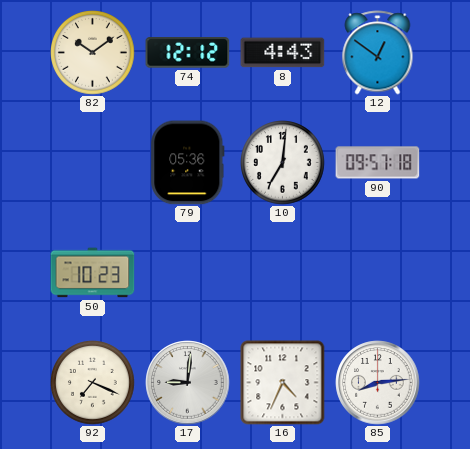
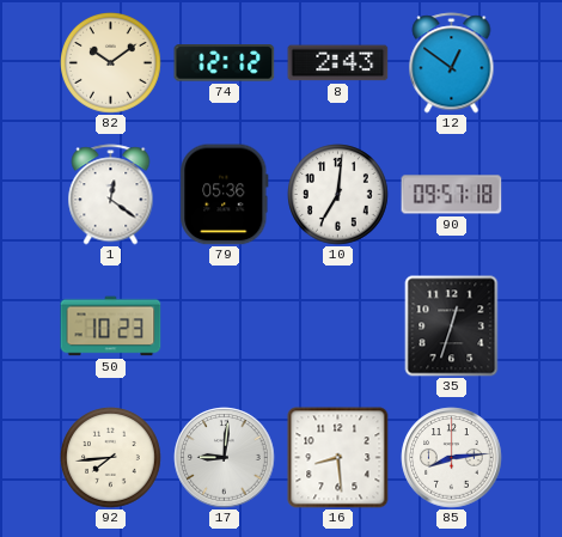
8: 4:43 -> 2:43 (338, 63)
1: none -> 12:21 (111, 195)
35: none -> 12:33 (452, 327)
92: 7:19 -> 7:44 (111, 458)
16: 4:34 -> 8:29 (338, 458)
